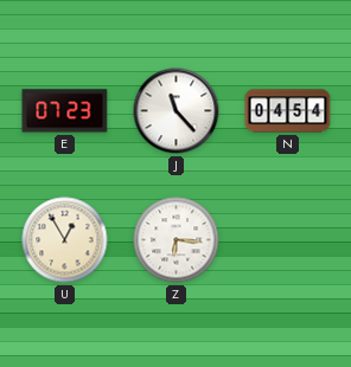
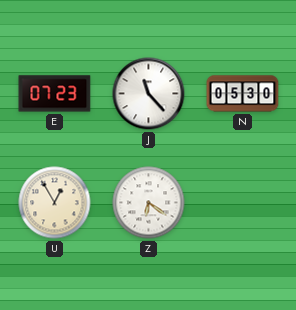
N: 04:54 -> 05:30 (243, 94)
Z: 6:16 -> 6:21 (149, 203)
